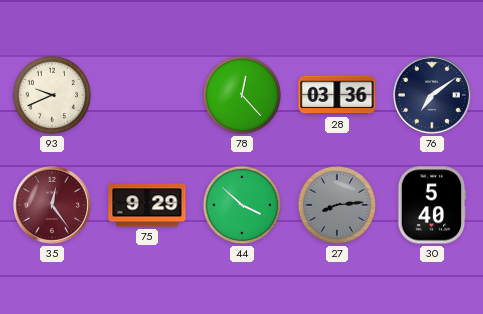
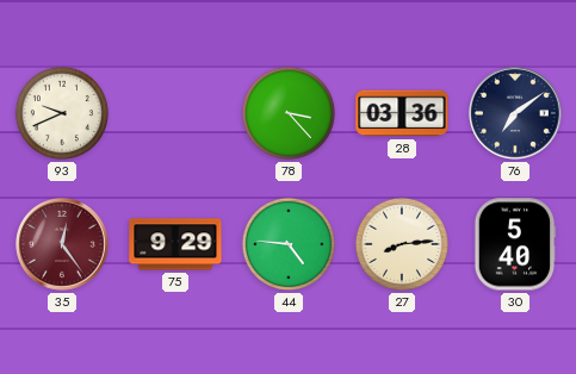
78: 12:23 -> 3:23 (289, 113)
44: 3:52 -> 4:46 (289, 244)
27 dial: grey -> cream (402, 244)
